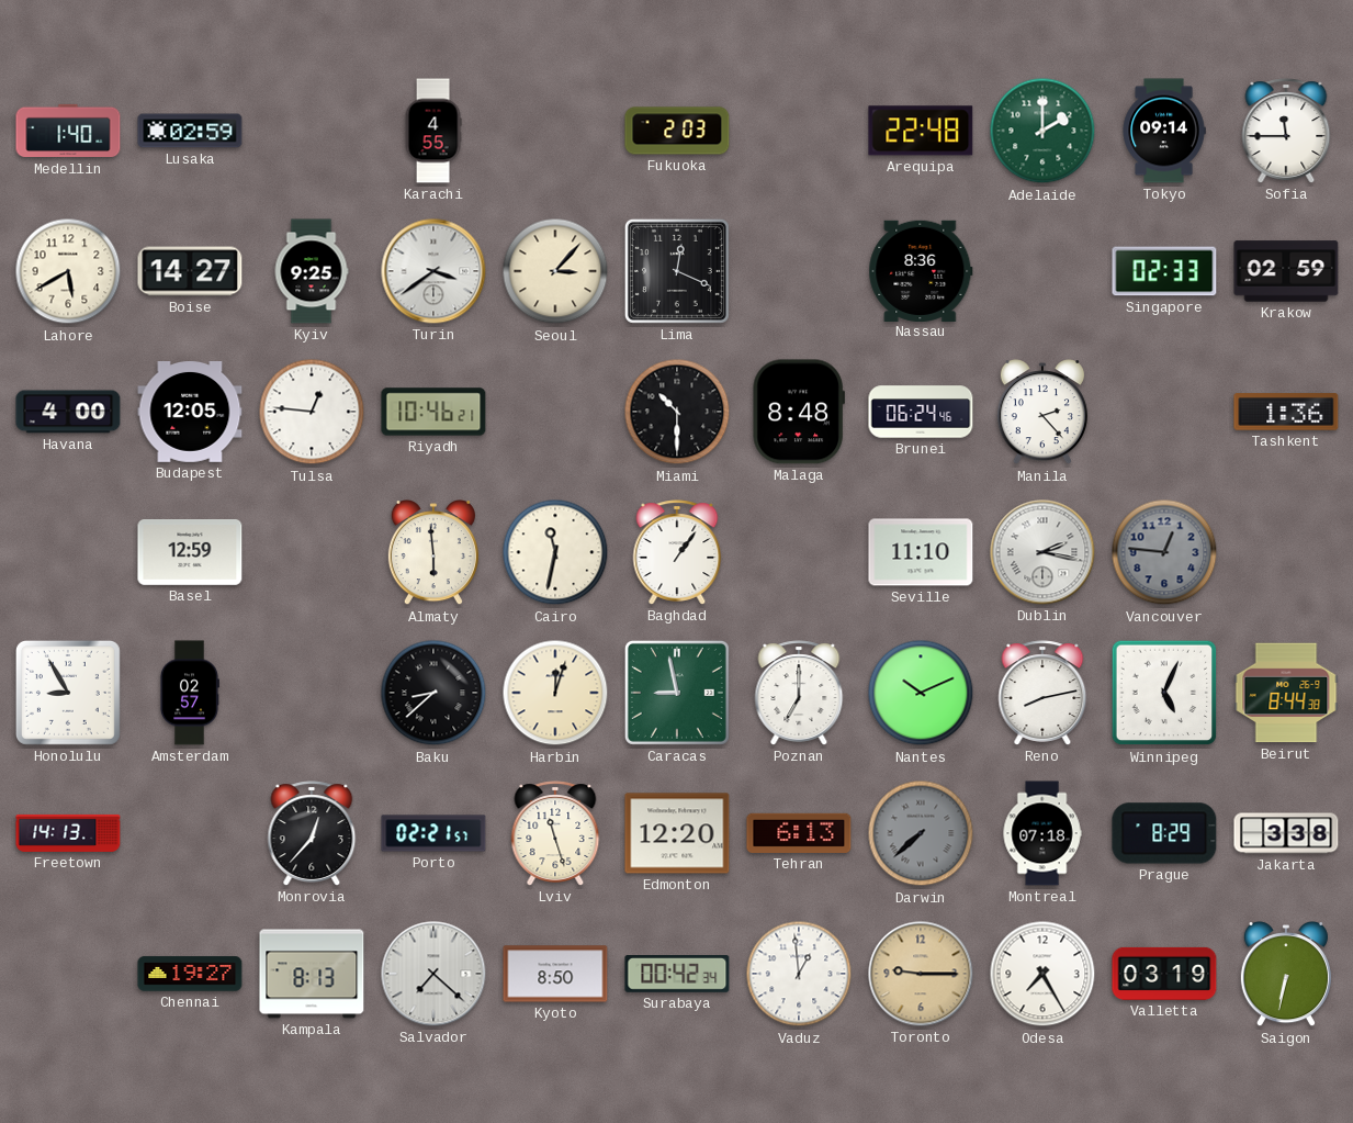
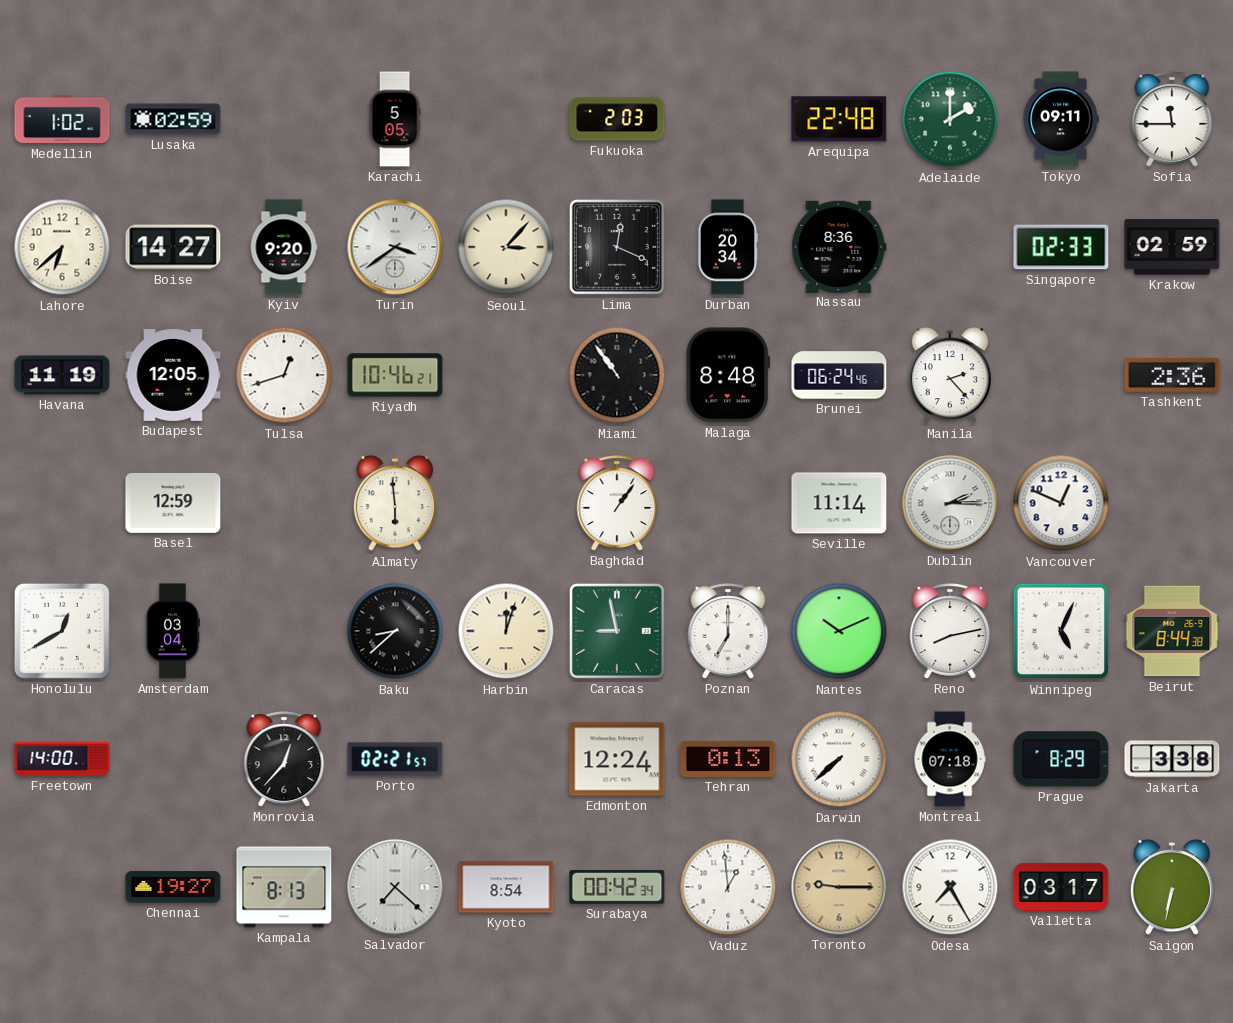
Medellin: 1:40 -> 1:02 (62, 119)
Karachi: 4:55 -> 5:05 (395, 119)
Tokyo: 09:14 -> 09:11 (1061, 119)
Lahore: 5:40 -> 6:38 (62, 247)
Kyiv: 9:25 -> 9:20 (284, 247)
Durban: none -> 20:34 (728, 247)
Havana: 4:00 -> 11:19 (62, 375)
Tulsa: 12:46 -> 12:42 (284, 375)
Miami: 10:30 -> 10:54 (617, 375)
Tashkent: 1:36 -> 2:36 (1172, 375)
Cairo: 11:32 -> none (555, 552)
Seville: 11:10 -> 11:14 (839, 503)
Dublin: 2:17 -> 2:15 (950, 503)
Vancouver: 12:46 -> 12:49 (1061, 503)
Vancouver dial: grey -> white (1061, 503)
Honolulu: 8:55 -> 12:40 (62, 631)
Amsterdam: 02:57 -> 03:04 (172, 631)
Freetown: 14:13 -> 14:00 (62, 759)
Lviv: 11:27 -> none (555, 833)
Edmonton: 12:20 -> 12:24 (617, 759)
Tehran: 6:13 -> 0:13 (728, 759)
Darwin dial: grey -> white (839, 759)
Kyoto: 8:50 -> 8:54 (506, 887)
Valletta: 03:19 -> 03:17 (1061, 887)
